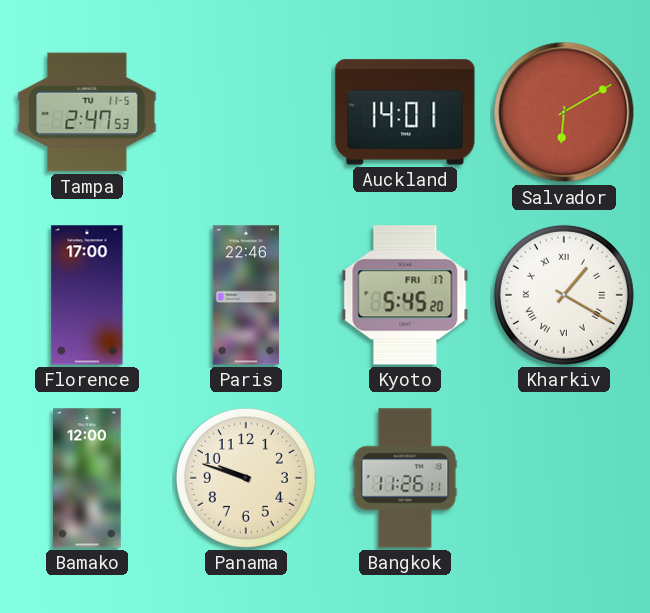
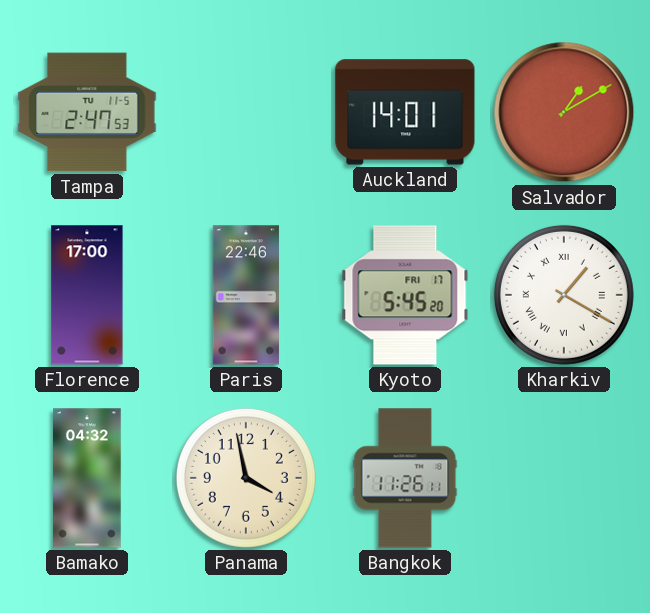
Salvador: 6:10 -> 1:10 (564, 112)
Bamako: 12:00 -> 04:32 (87, 478)
Panama: 9:48 -> 3:58 (246, 478)
